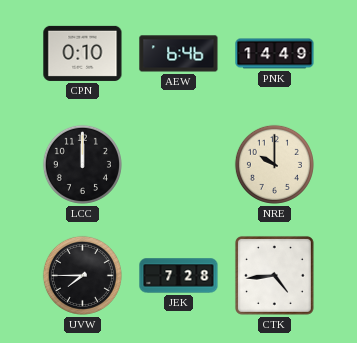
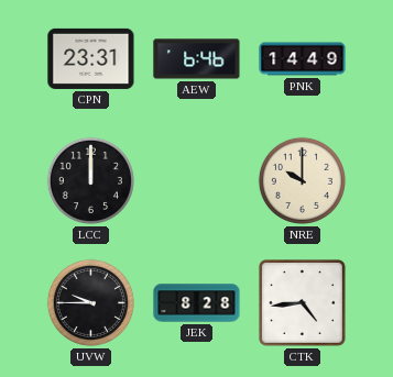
CPN: 0:10 -> 23:31 (91, 58)
UVW: 7:45 -> 9:45 (90, 302)
JEK: 7:28 -> 8:28 (197, 303)
